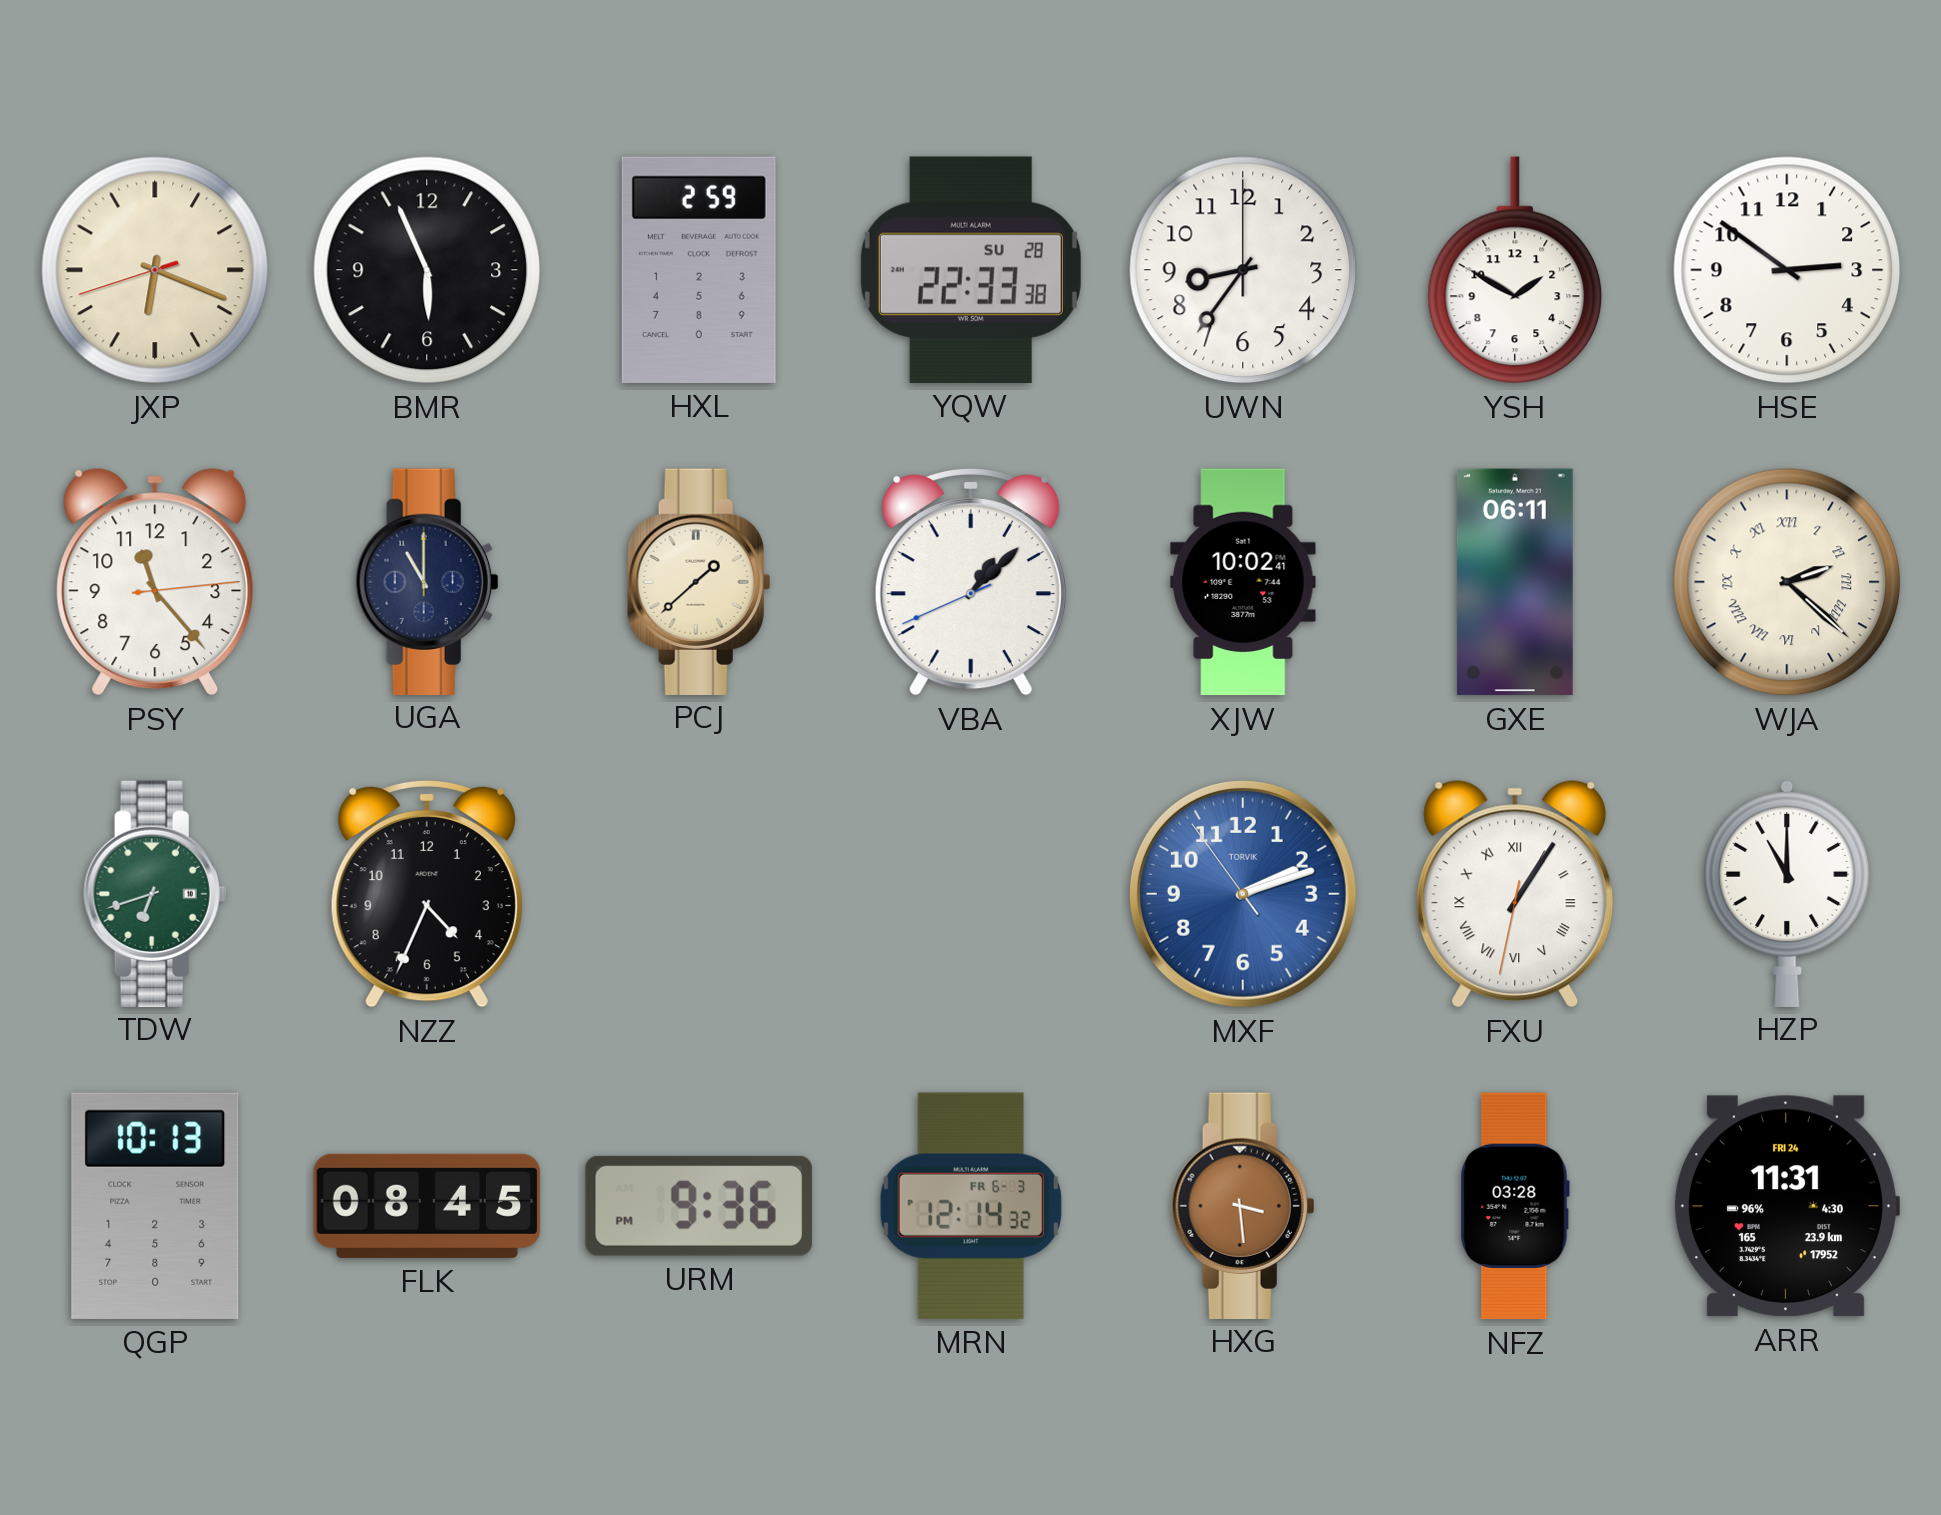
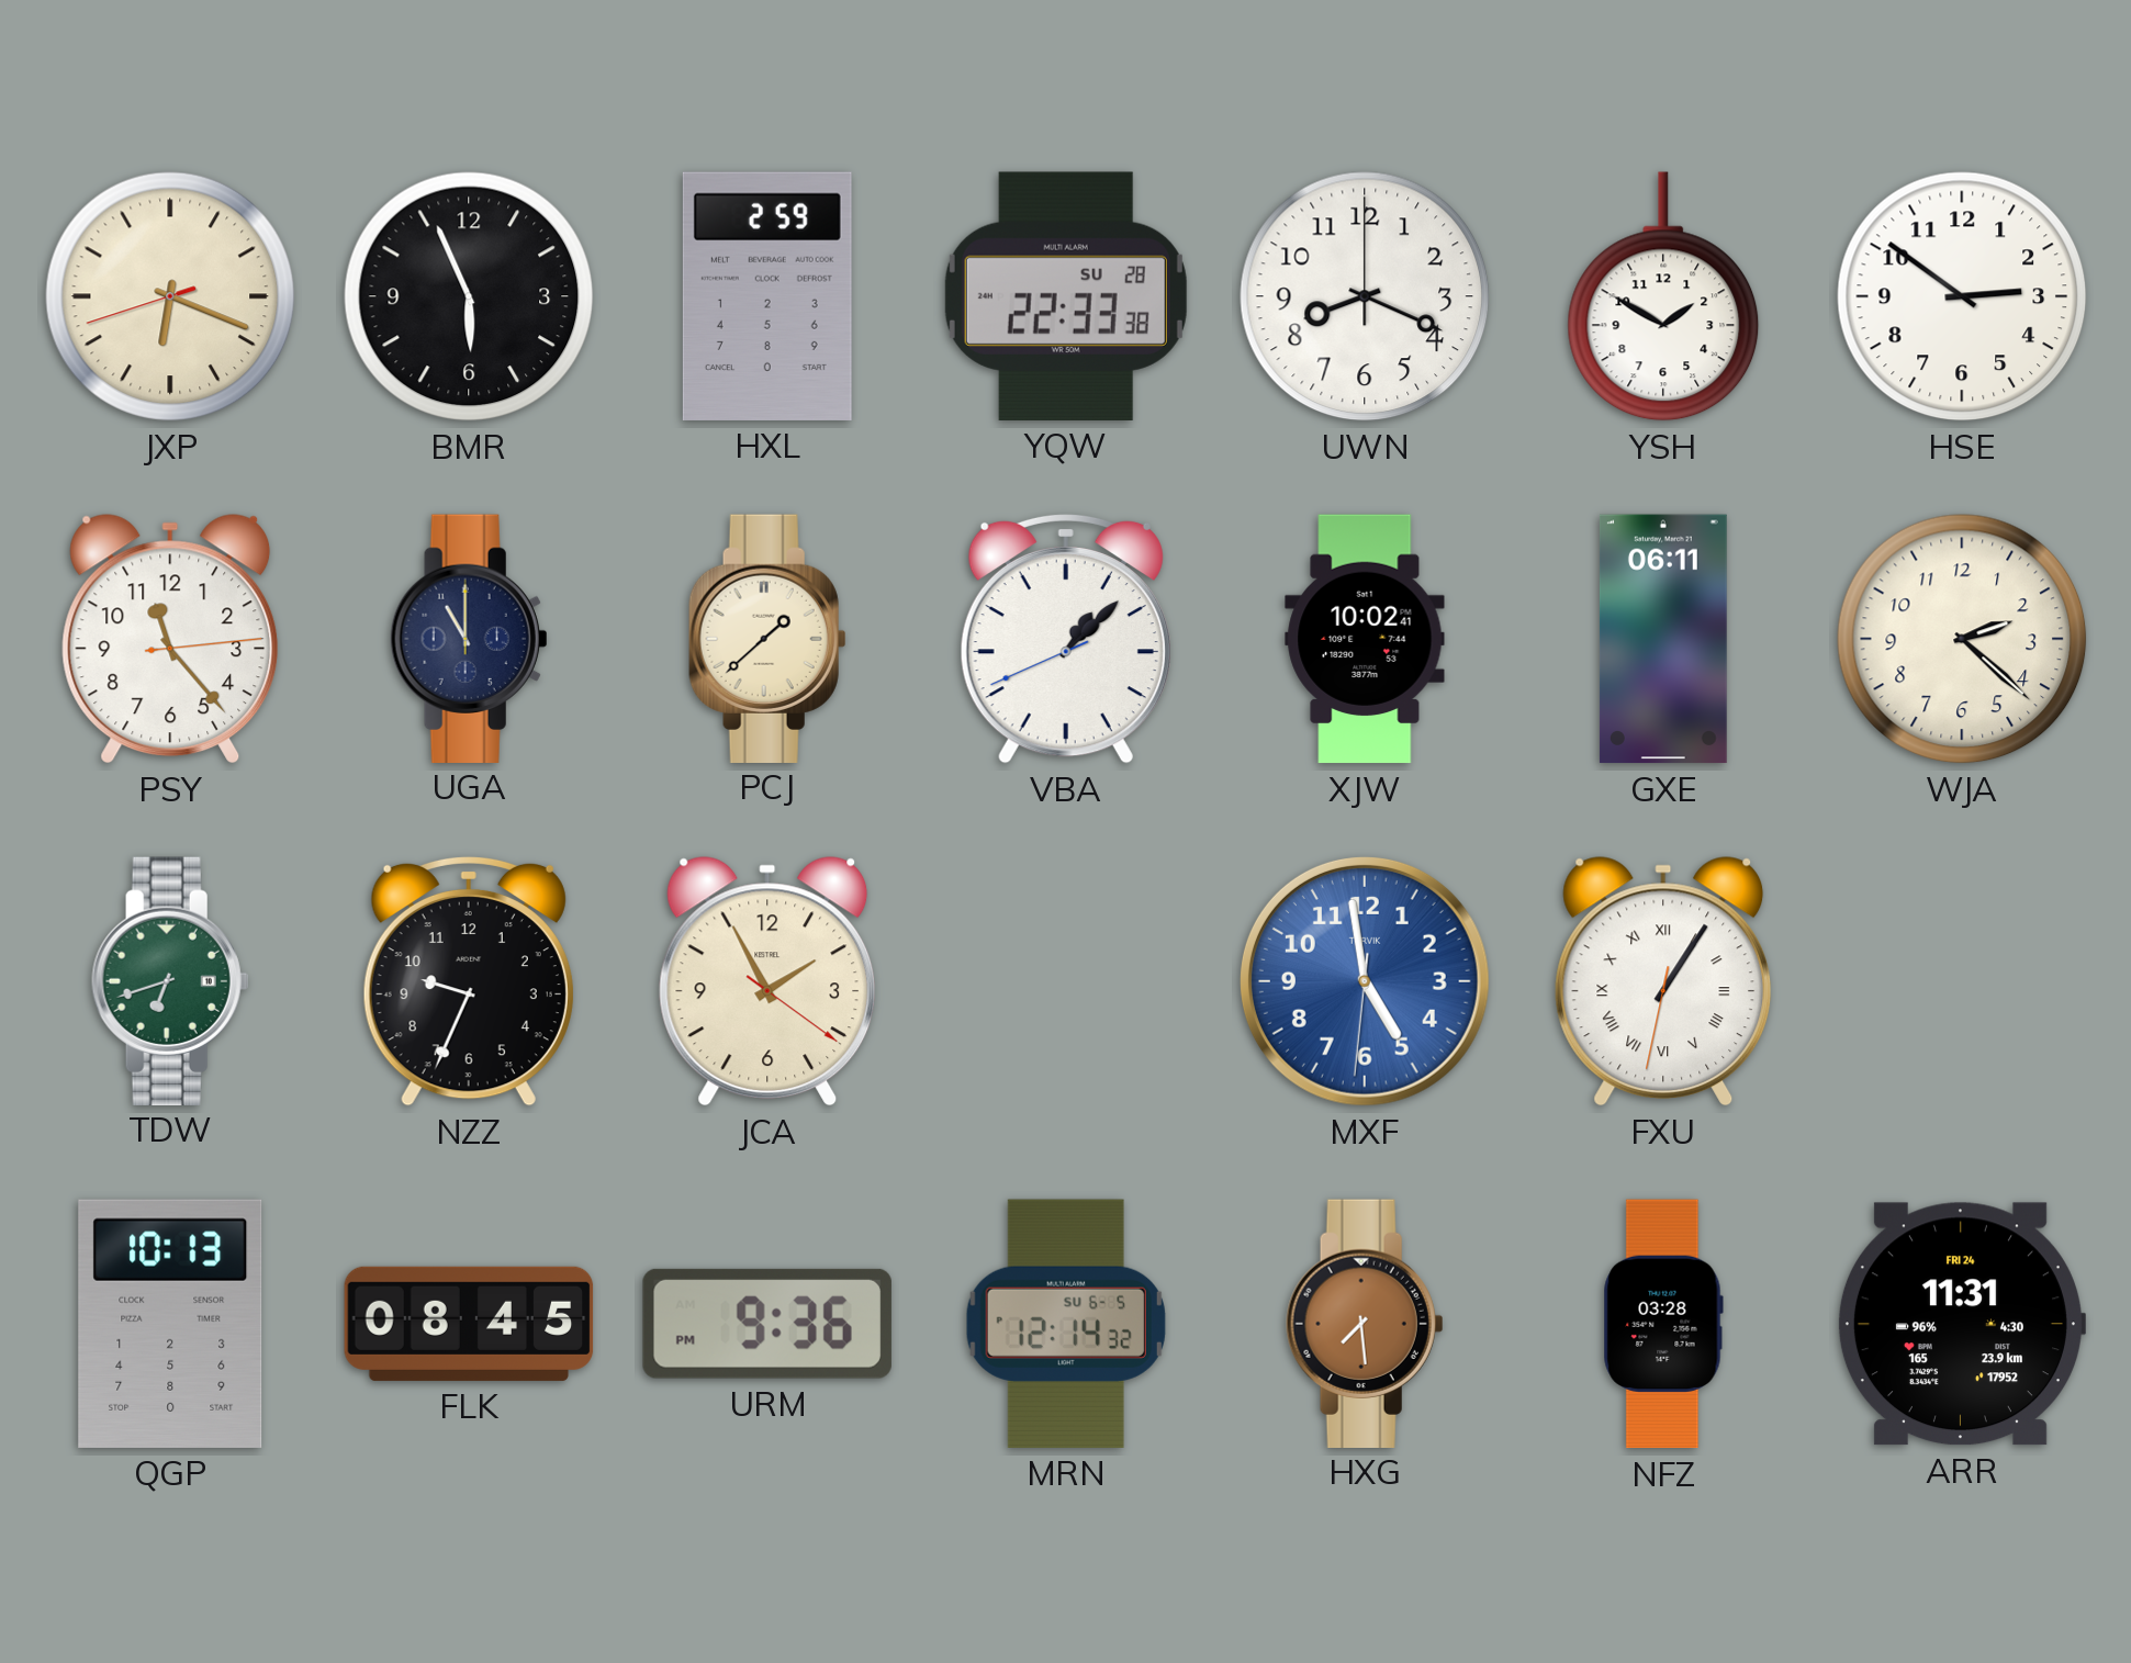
UWN: 8:36 -> 8:19 (1365, 296)
WJA numerals: Roman -> Arabic (1962, 639)
NZZ: 4:34 -> 9:34 (469, 981)
JCA: none -> 1:55 (767, 981)
MXF: 2:11 -> 4:58 (1365, 981)
HZP: 11:00 -> none (1787, 893)
MRN date: FR 6-3 -> SU 6-5 (1066, 1324)
HXG: 3:29 -> 7:29 (1365, 1323)
